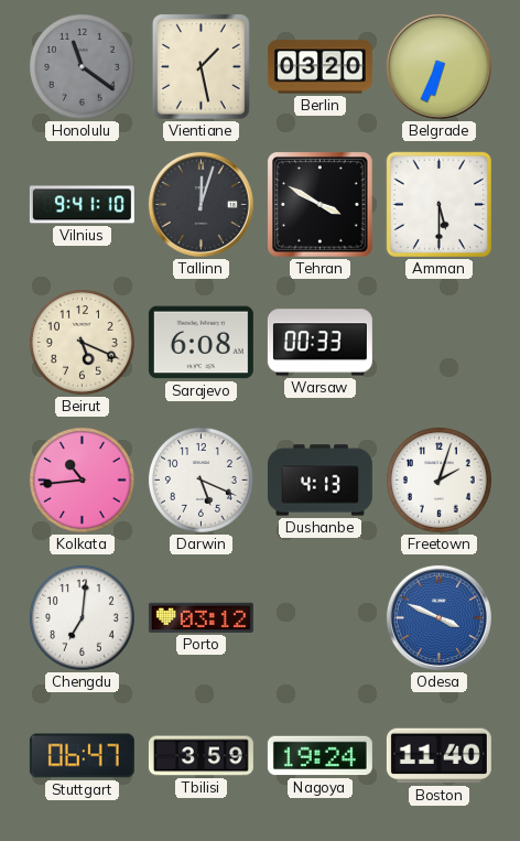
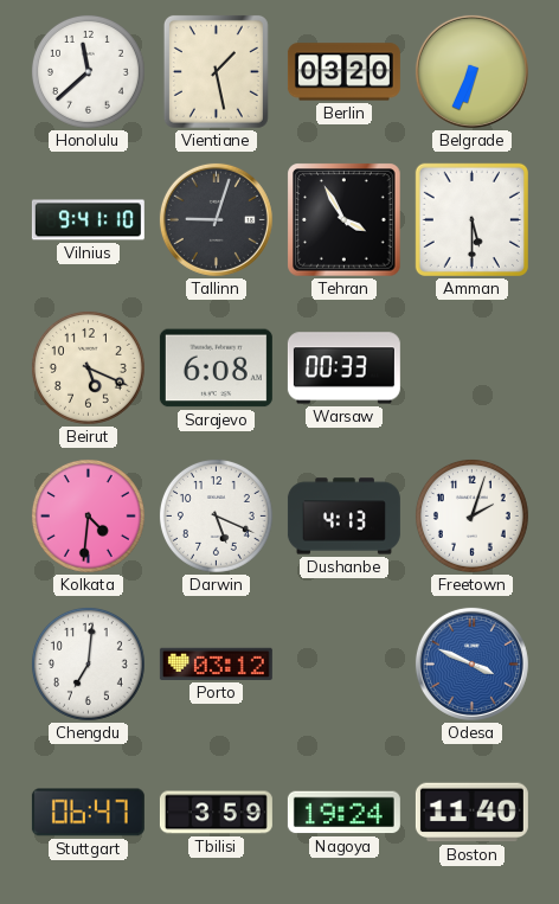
Honolulu: 11:21 -> 11:38 (88, 71)
Honolulu dial: grey -> white (88, 71)
Tallinn: 12:03 -> 9:03 (216, 219)
Tehran: 3:50 -> 3:55 (345, 220)
Kolkata: 10:44 -> 4:31 (88, 515)
